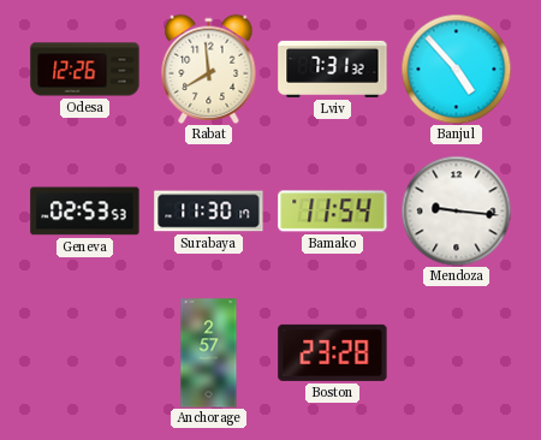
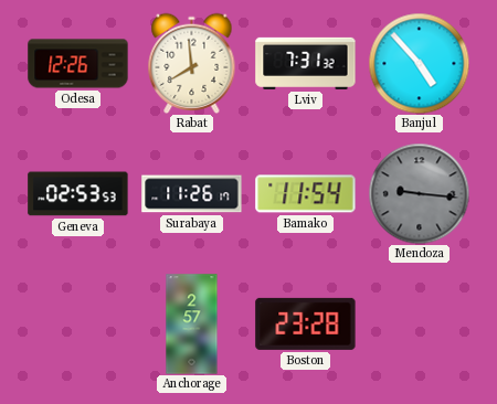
Surabaya: 11:30 -> 11:26 (192, 194)
Mendoza dial: white -> grey (419, 193)
